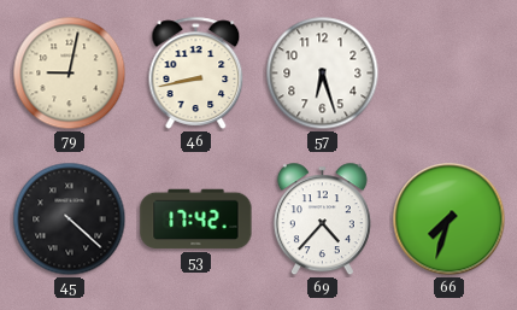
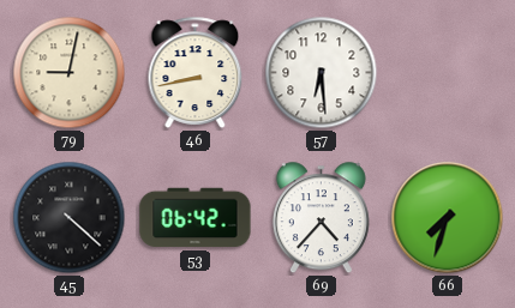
57: 6:27 -> 6:29 (322, 73)
53: 17:42 -> 06:42 (196, 218)
